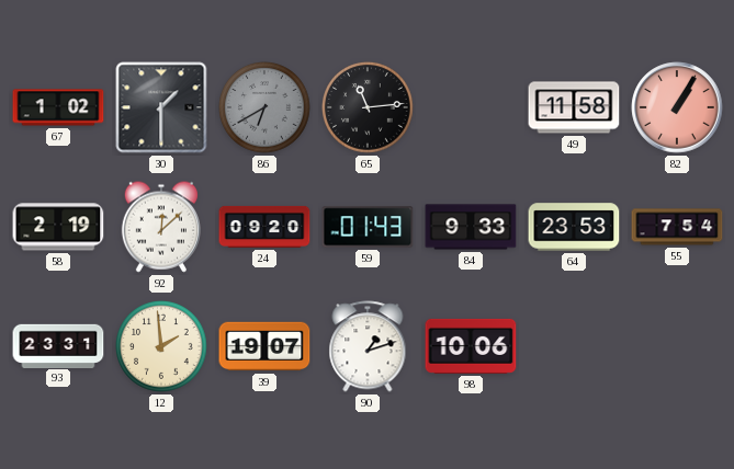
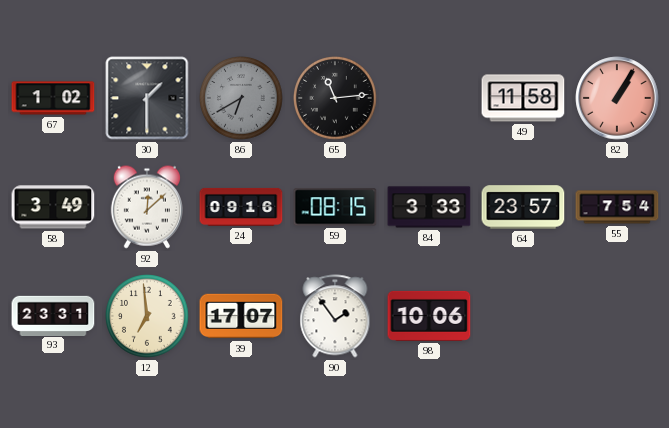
58: 2:19 -> 3:49 (53, 207)
24: 09:20 -> 09:16 (241, 207)
59: 01:43 -> 08:15 (335, 207)
84: 9:33 -> 3:33 (429, 207)
64: 23:53 -> 23:57 (523, 207)
12: 1:59 -> 6:59 (148, 317)
39: 19:07 -> 17:07 (241, 316)
90: 1:12 -> 1:54 (335, 316)
